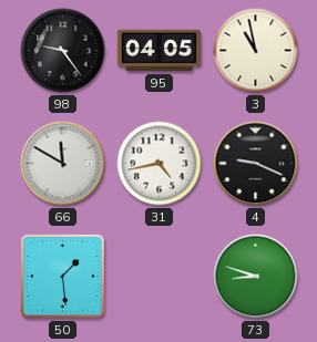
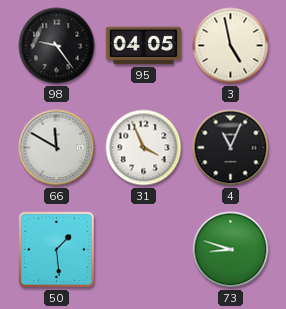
3: 10:58 -> 4:58 (231, 46)
31: 4:43 -> 3:56 (144, 148)
4: 9:19 -> 11:04 (231, 148)
